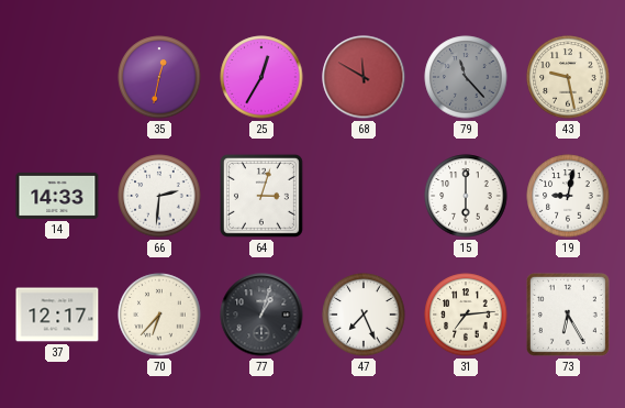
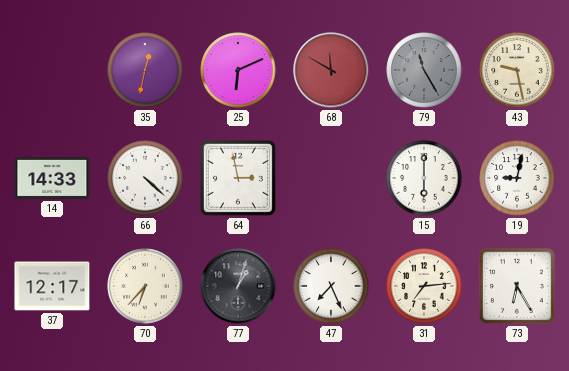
25: 12:35 -> 6:11 (238, 70)
79: 11:23 -> 11:25 (424, 70)
66: 2:31 -> 4:22 (145, 178)
64: 3:03 -> 2:58 (238, 178)
